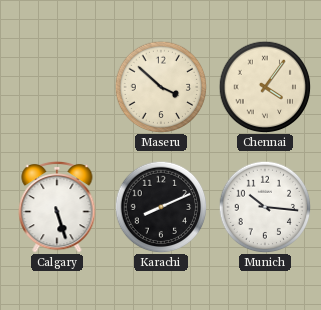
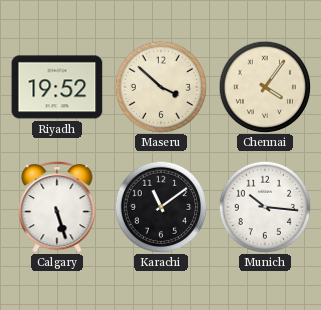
Riyadh: none -> 19:52 (57, 87)
Karachi: 8:11 -> 11:09 (161, 207)
